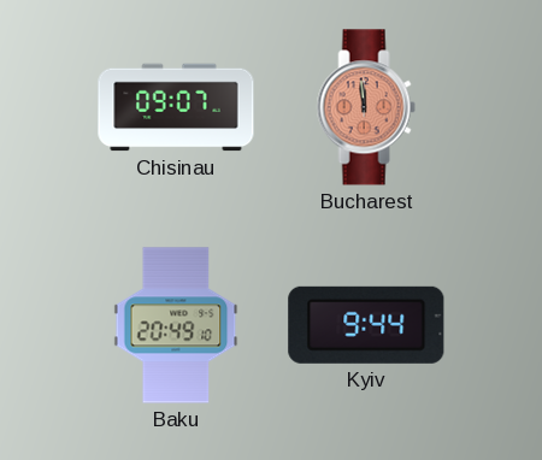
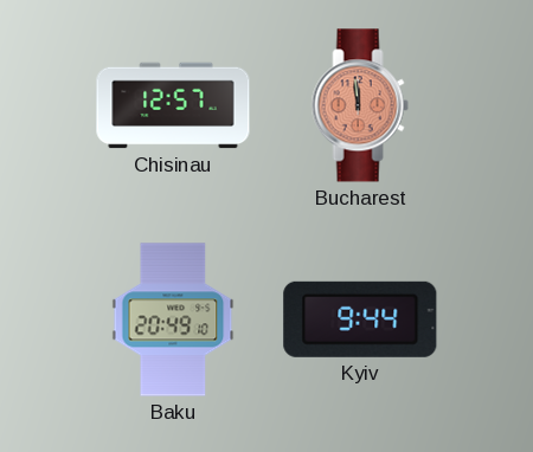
Chisinau: 09:07 -> 12:57 (173, 105)
